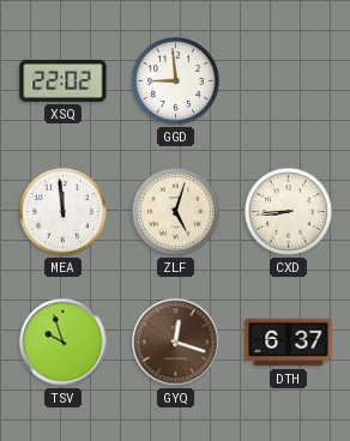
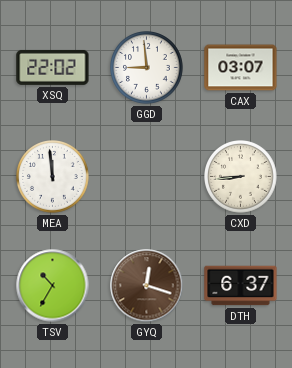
CAX: none -> 03:07 (241, 68)
ZLF: 5:03 -> none (176, 212)
TSV: 9:57 -> 10:35 (53, 286)
